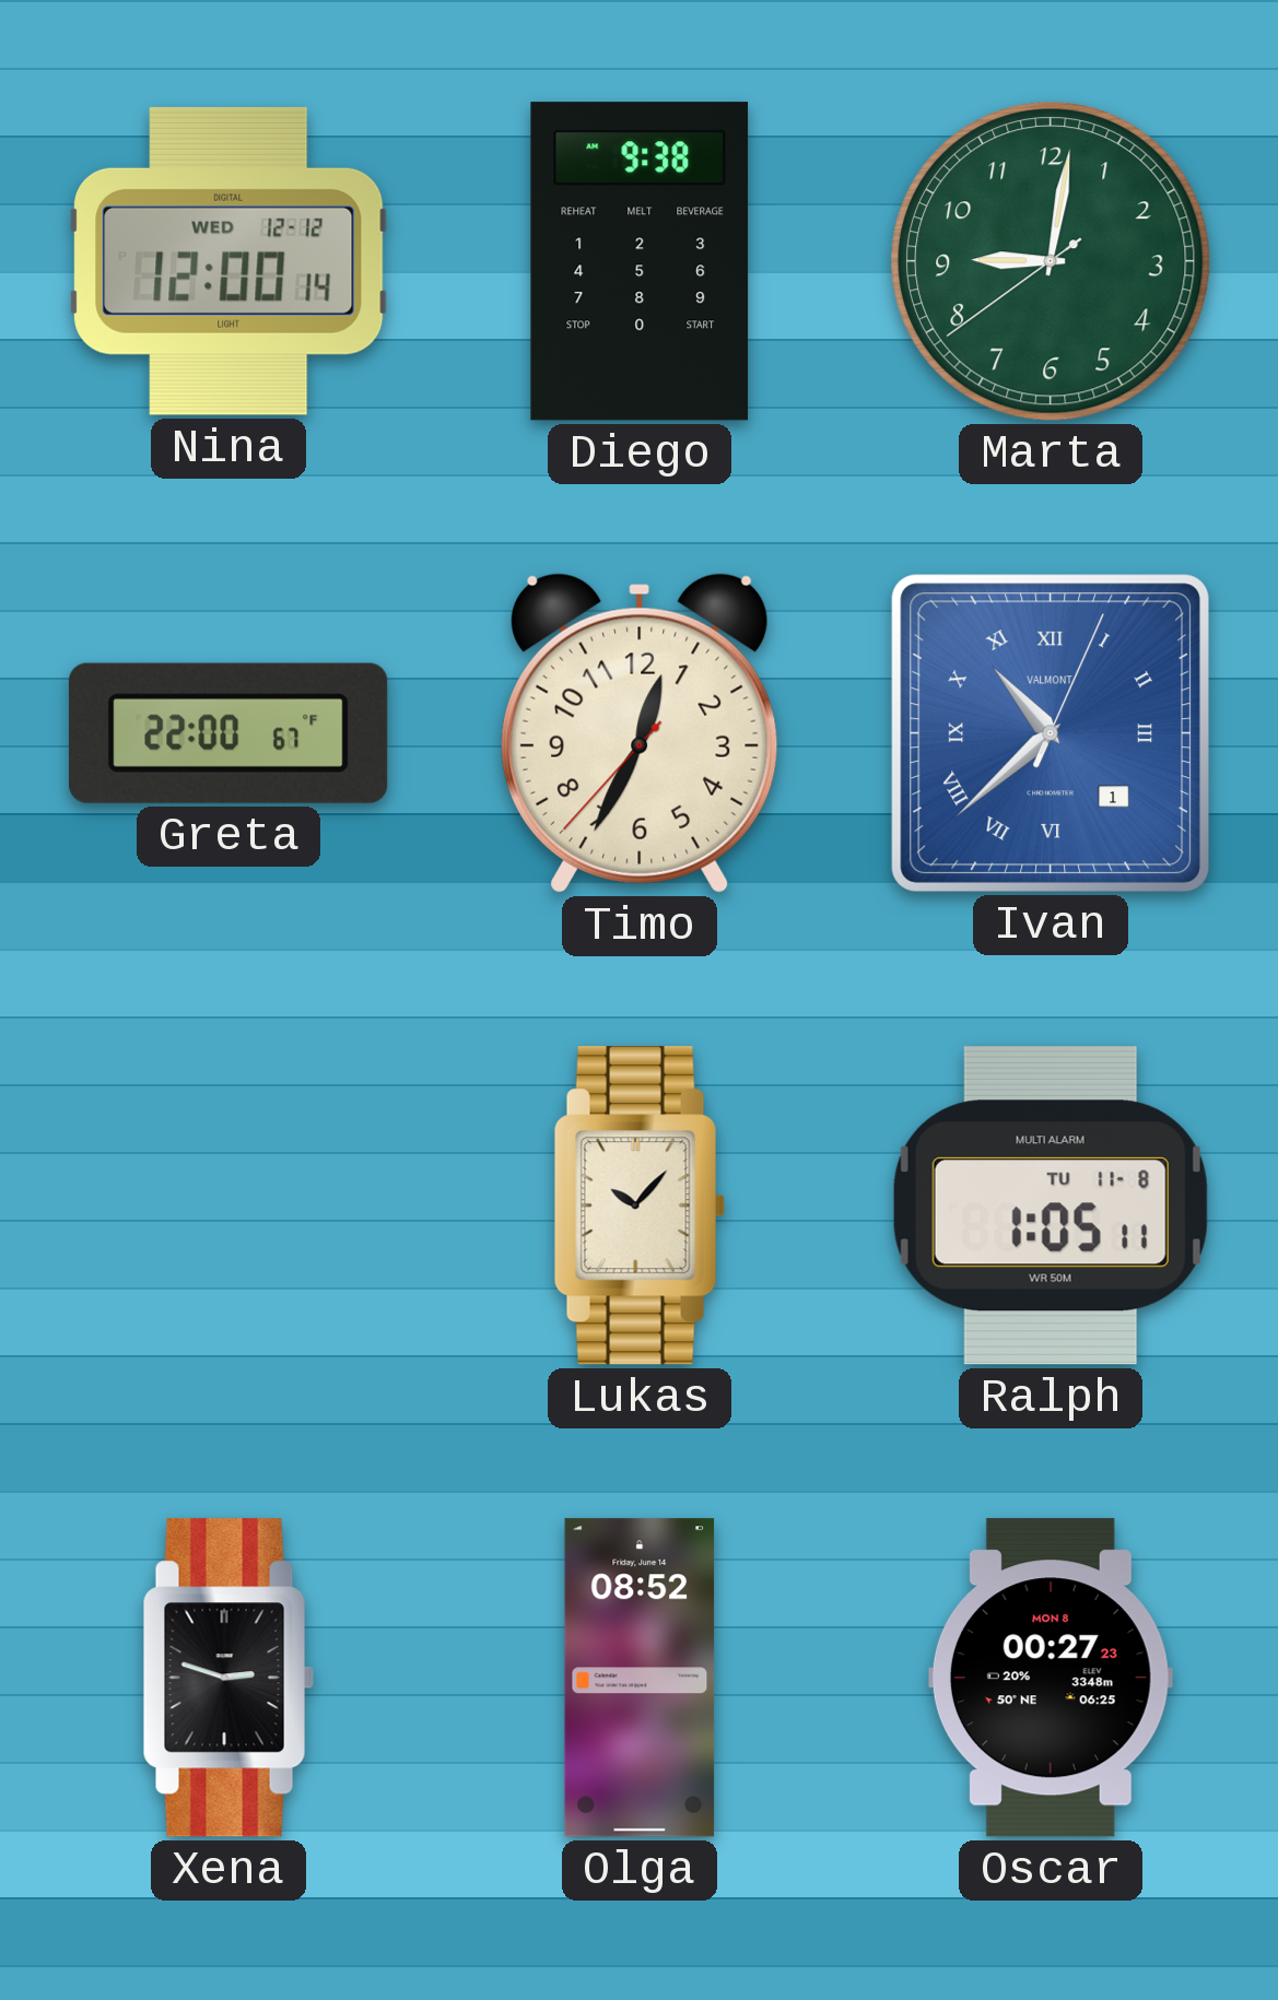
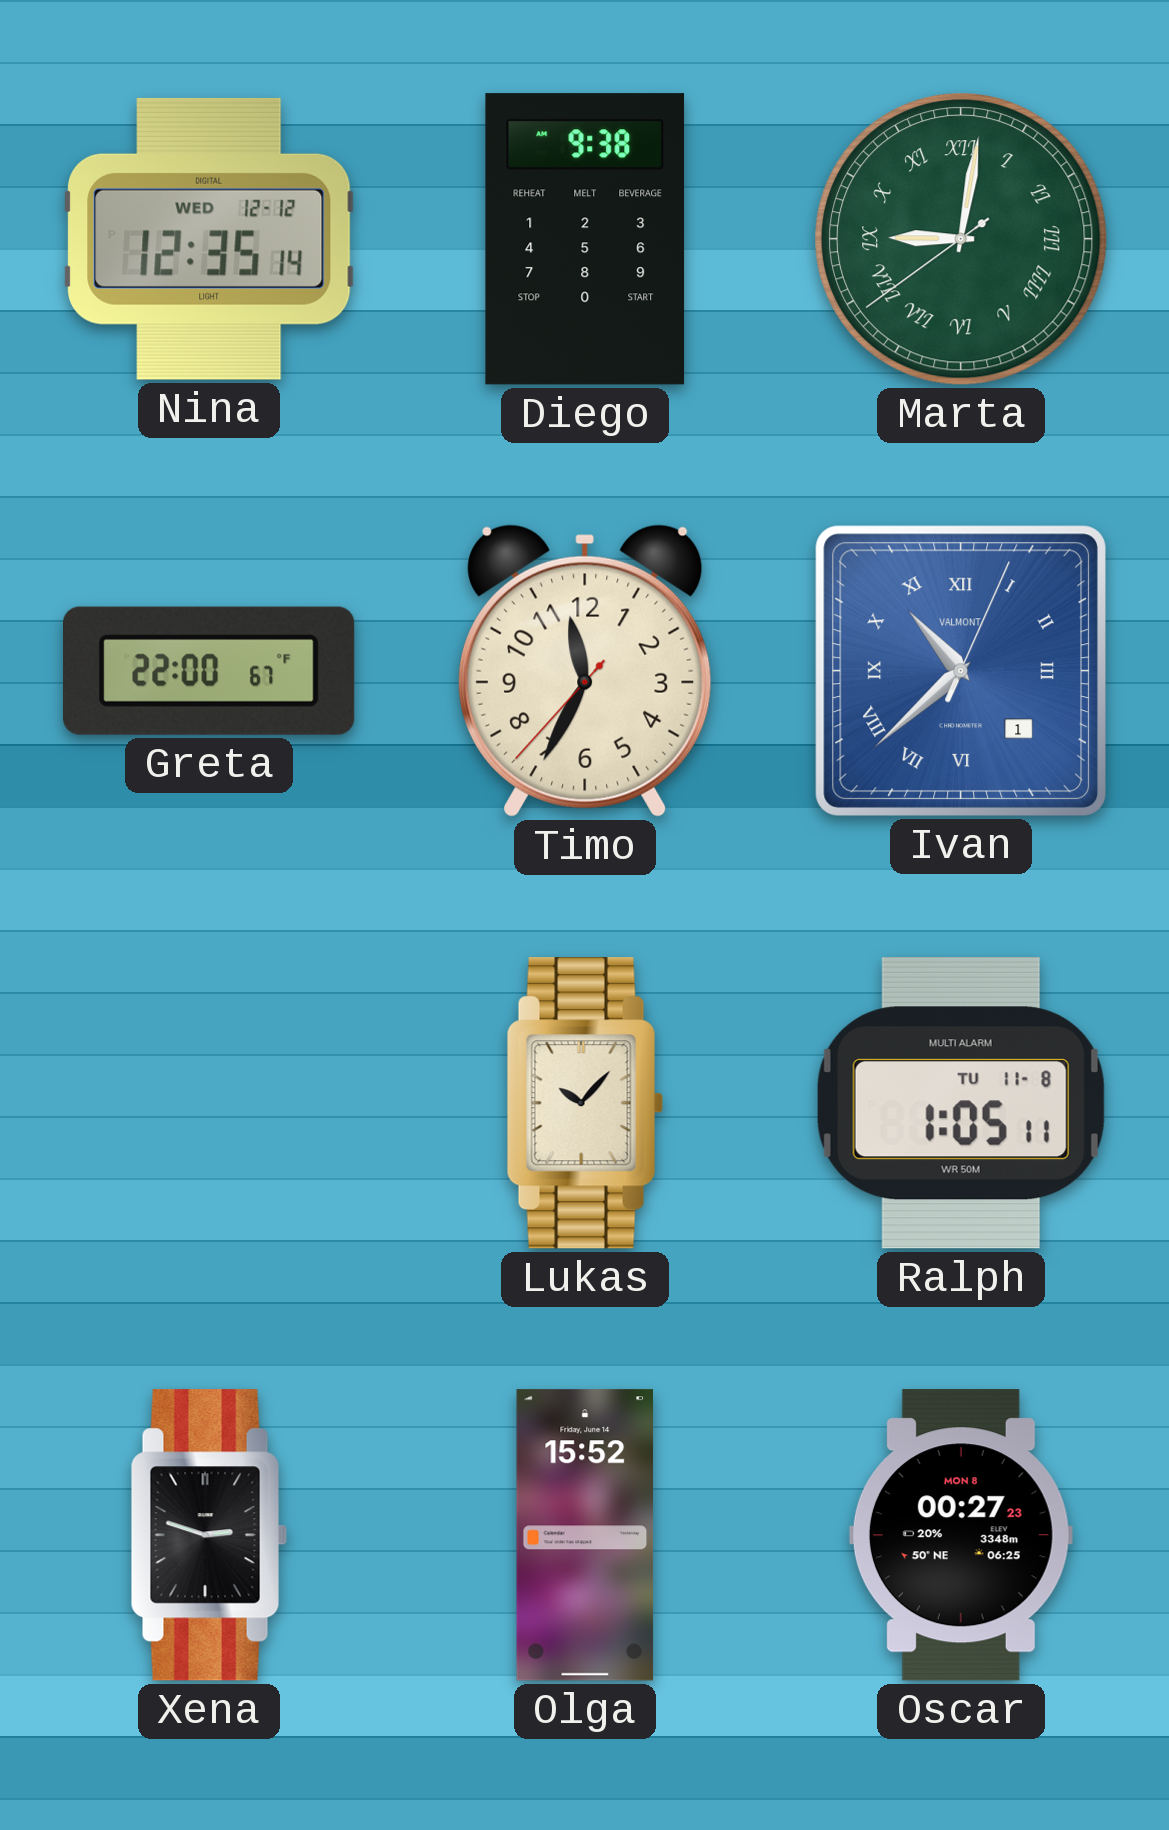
Nina: 12:00 -> 12:35 (209, 239)
Marta numerals: Arabic -> Roman (961, 239)
Timo: 12:34 -> 11:34 (586, 671)
Olga: 08:52 -> 15:52 (585, 1535)
